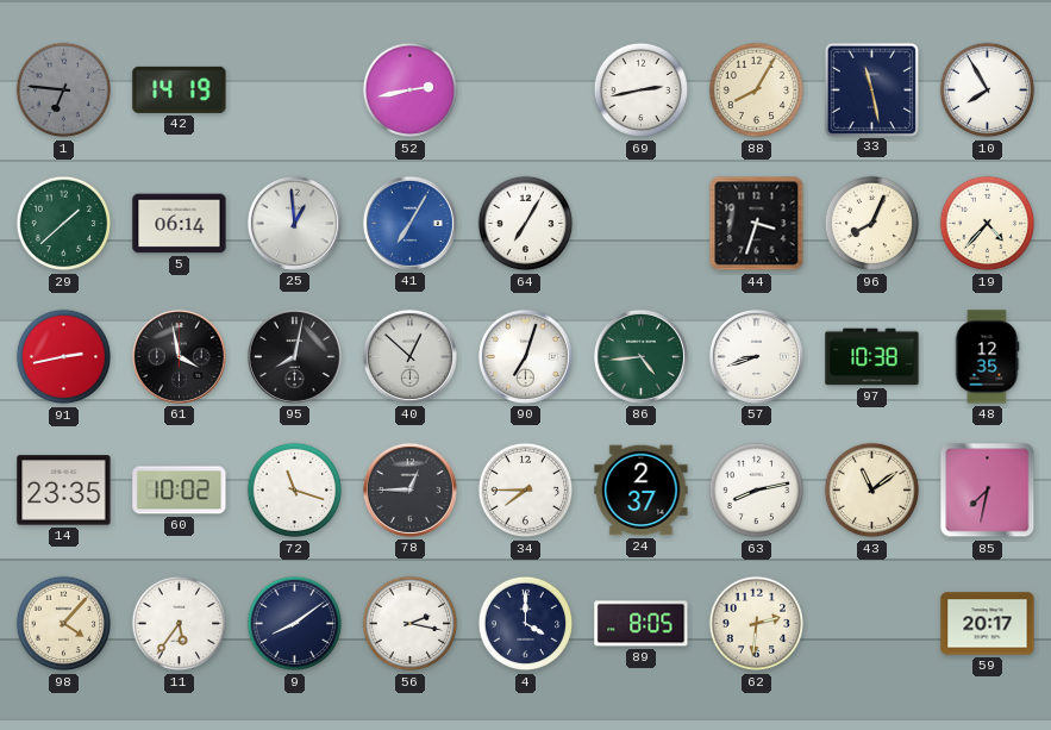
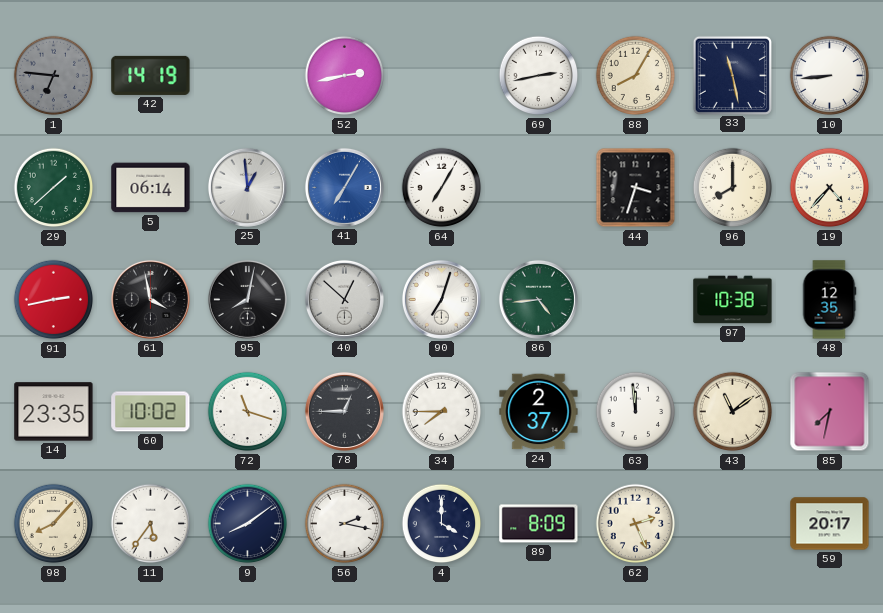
10: 7:55 -> 8:44 (830, 76)
96: 8:04 -> 8:00 (733, 188)
57: 8:42 -> none (756, 356)
63: 8:13 -> 11:59 (636, 412)
98: 4:07 -> 8:07 (54, 524)
89: 8:05 -> 8:09 (539, 524)
62: 2:31 -> 2:26 (636, 524)
